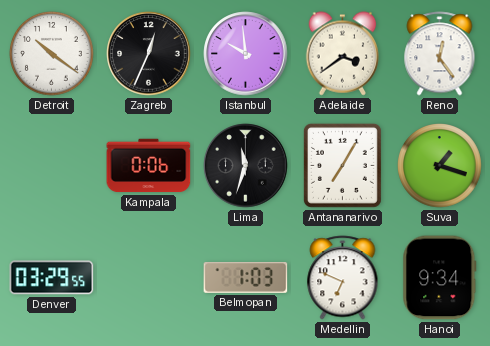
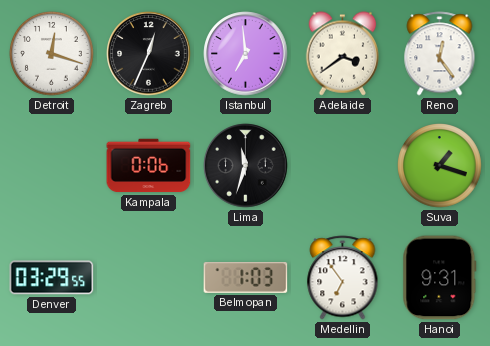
Detroit: 10:21 -> 12:18 (52, 54)
Istanbul: 9:59 -> 6:59 (246, 54)
Antananarivo: 7:05 -> none (342, 165)
Medellin: 6:49 -> 6:54 (343, 278)
Hanoi: 9:34 -> 9:31 (440, 278)
